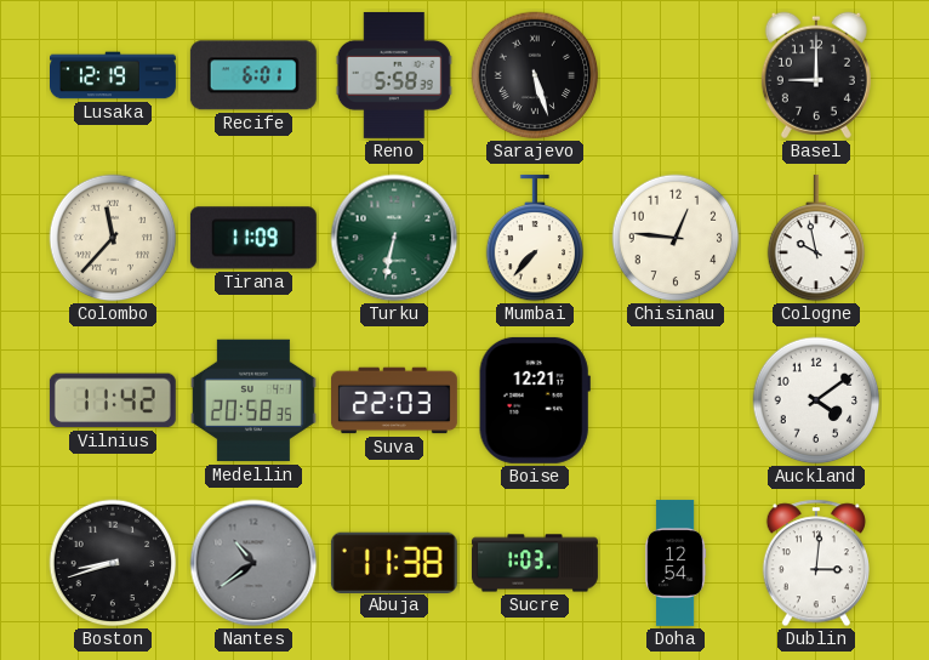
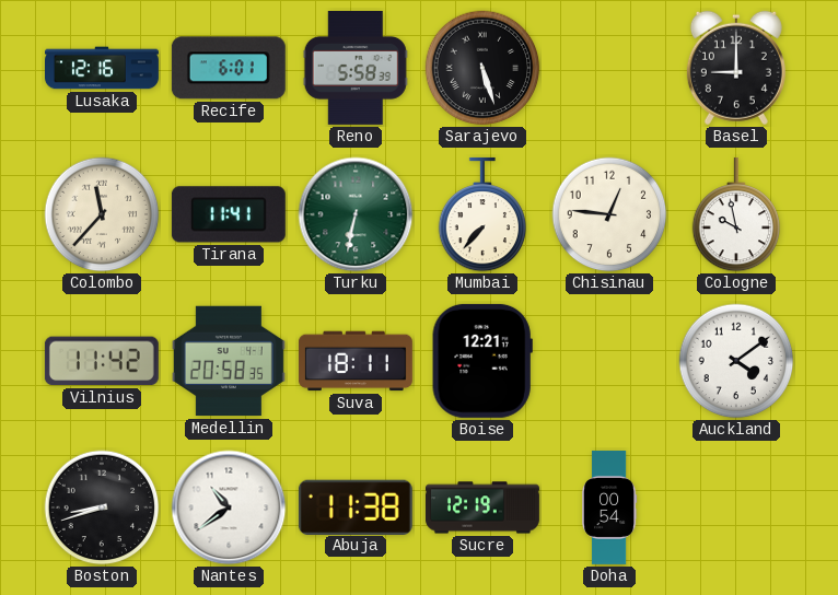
Lusaka: 12:19 -> 12:16 (103, 68)
Tirana: 11:09 -> 11:41 (229, 214)
Suva: 22:03 -> 18:11 (356, 361)
Nantes dial: grey -> white (229, 507)
Sucre: 1:03 -> 12:19 (482, 507)
Doha: 12:54 -> 00:54 (610, 507)
Dublin: 3:01 -> none (816, 563)
